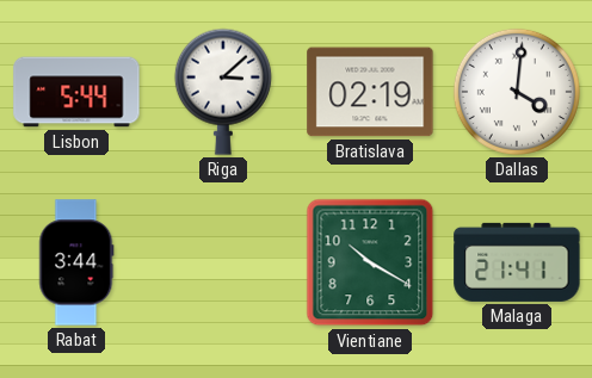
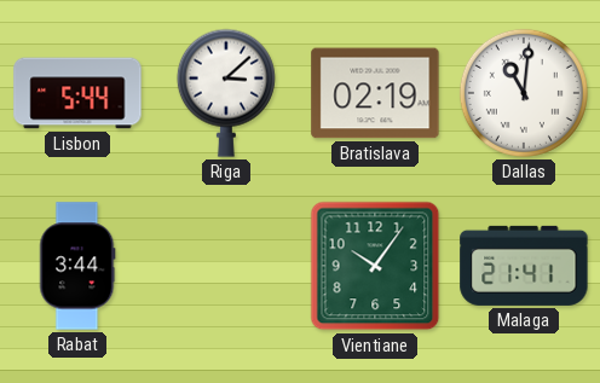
Dallas: 4:01 -> 11:01 (524, 93)
Vientiane: 10:20 -> 10:06 (375, 266)
